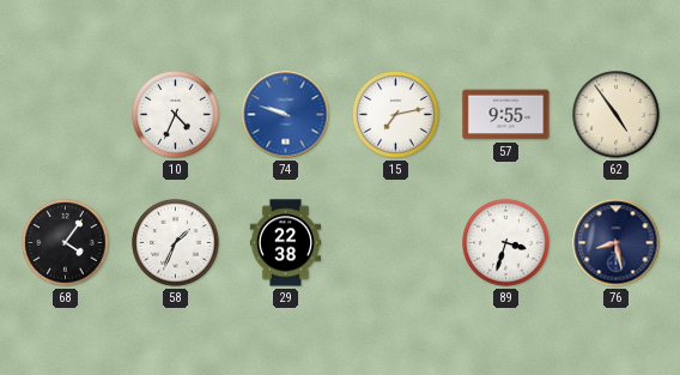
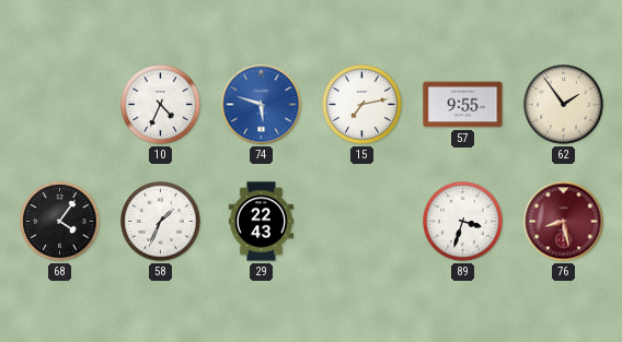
74: 9:48 -> 5:48 (262, 105)
62: 4:54 -> 1:54 (564, 105)
29: 22:38 -> 22:43 (261, 222)
76 dial: navy -> burgundy (564, 222)
